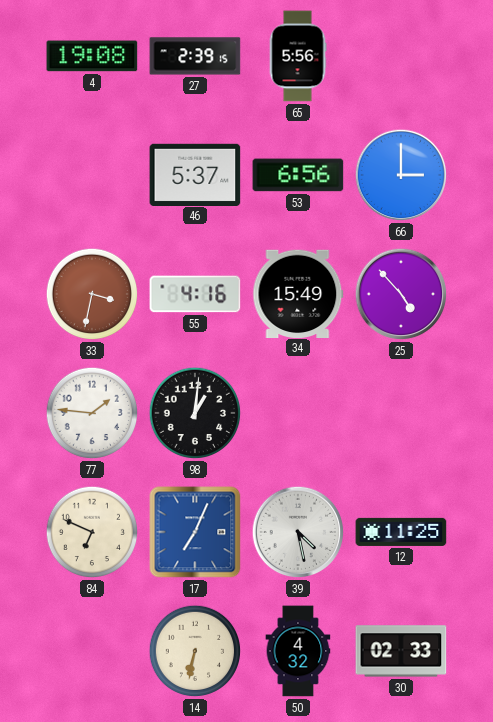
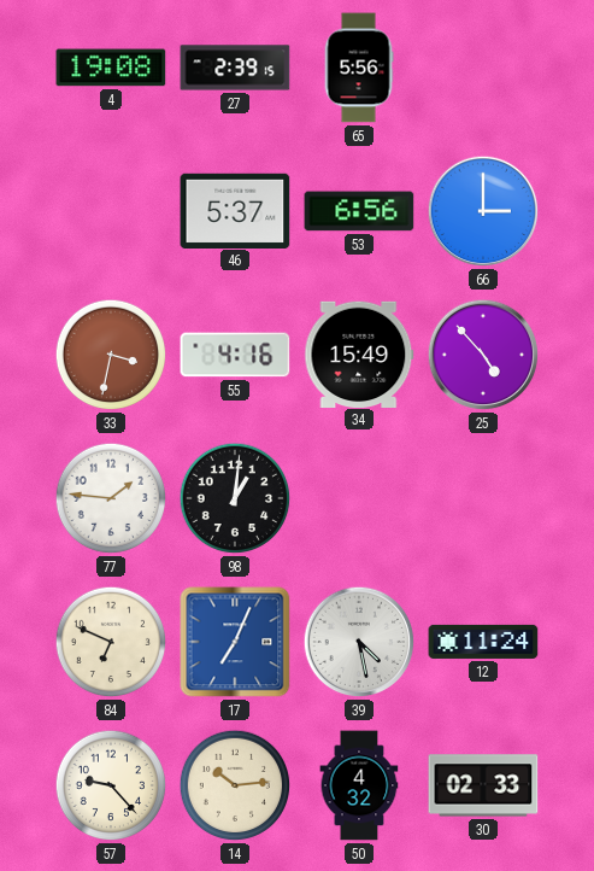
12: 11:25 -> 11:24 (483, 642)
57: none -> 9:23 (111, 785)
14: 6:32 -> 10:14 (235, 785)
